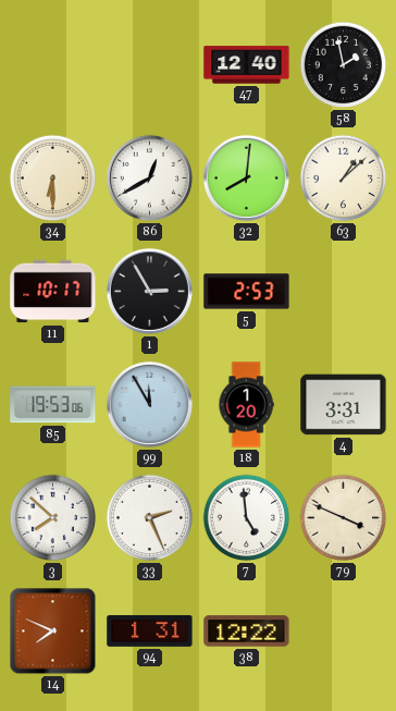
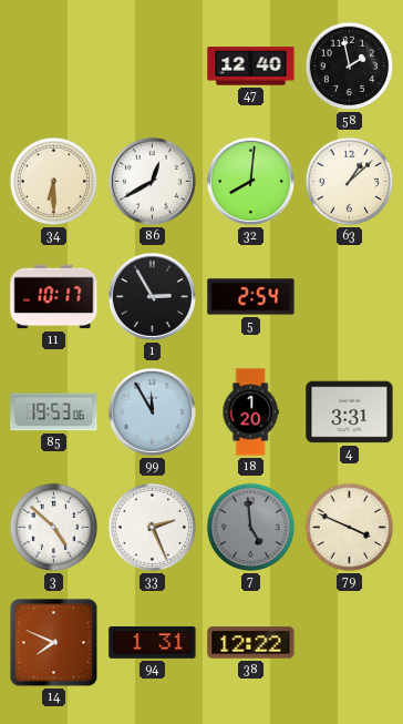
5: 2:53 -> 2:54 (251, 297)
3: 7:52 -> 4:52 (54, 528)
7 dial: white -> grey (251, 528)
